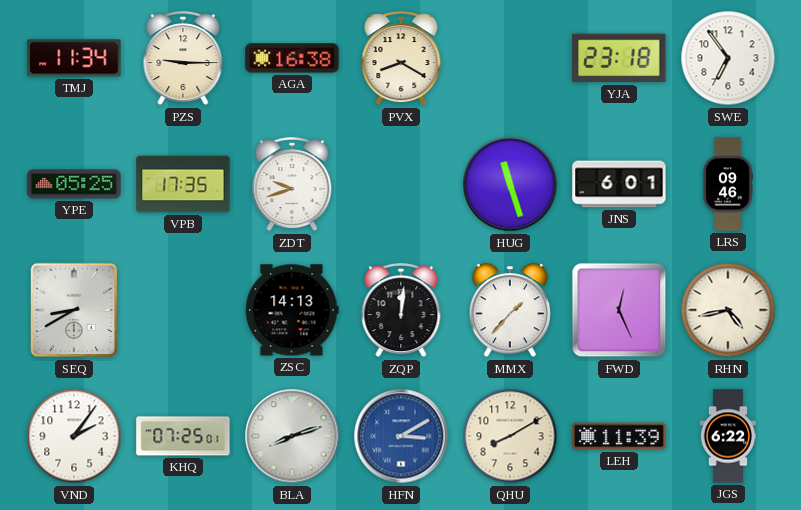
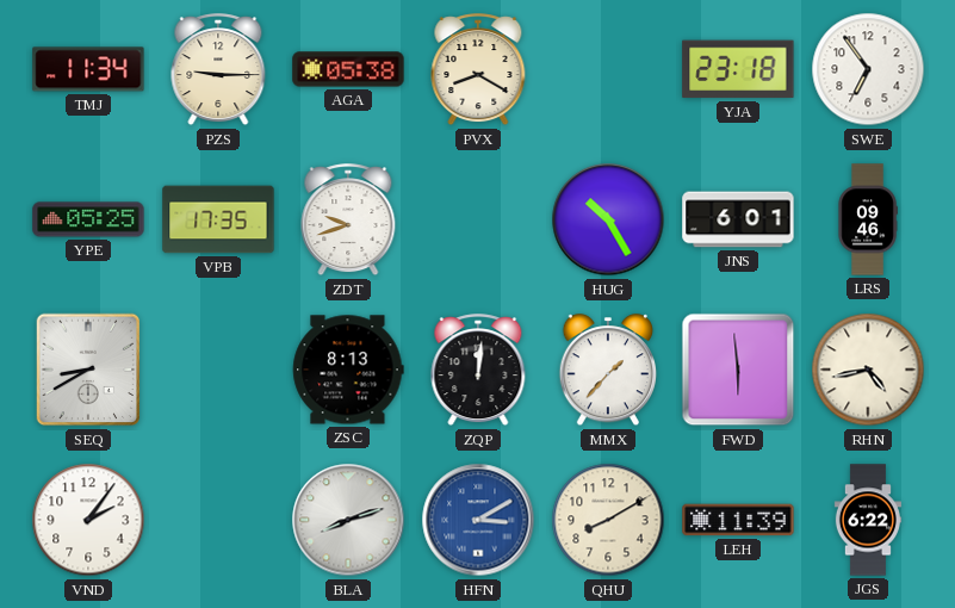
AGA: 16:38 -> 05:38 (348, 69)
HUG: 11:27 -> 10:25 (608, 219)
ZSC: 14:13 -> 8:13 (348, 370)
FWD: 12:26 -> 5:59 (738, 370)
KHQ: 07:25 -> none (183, 436)
